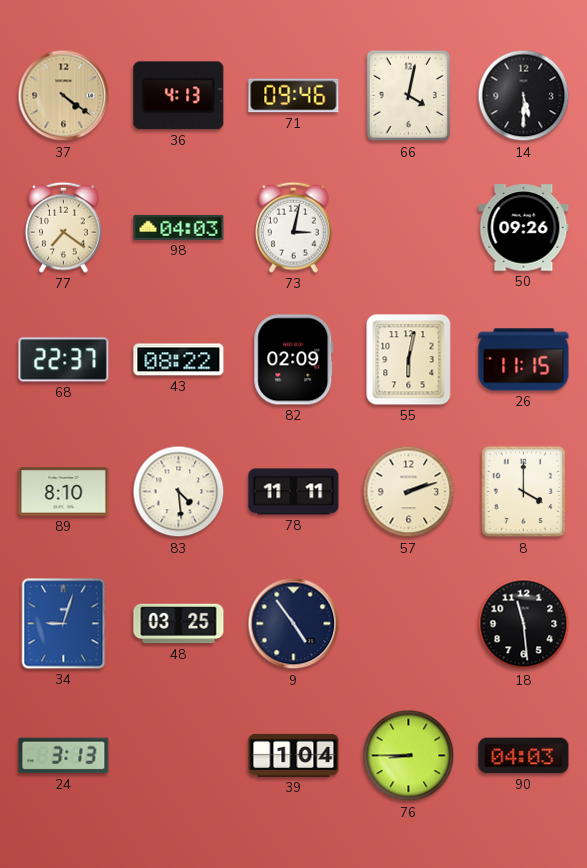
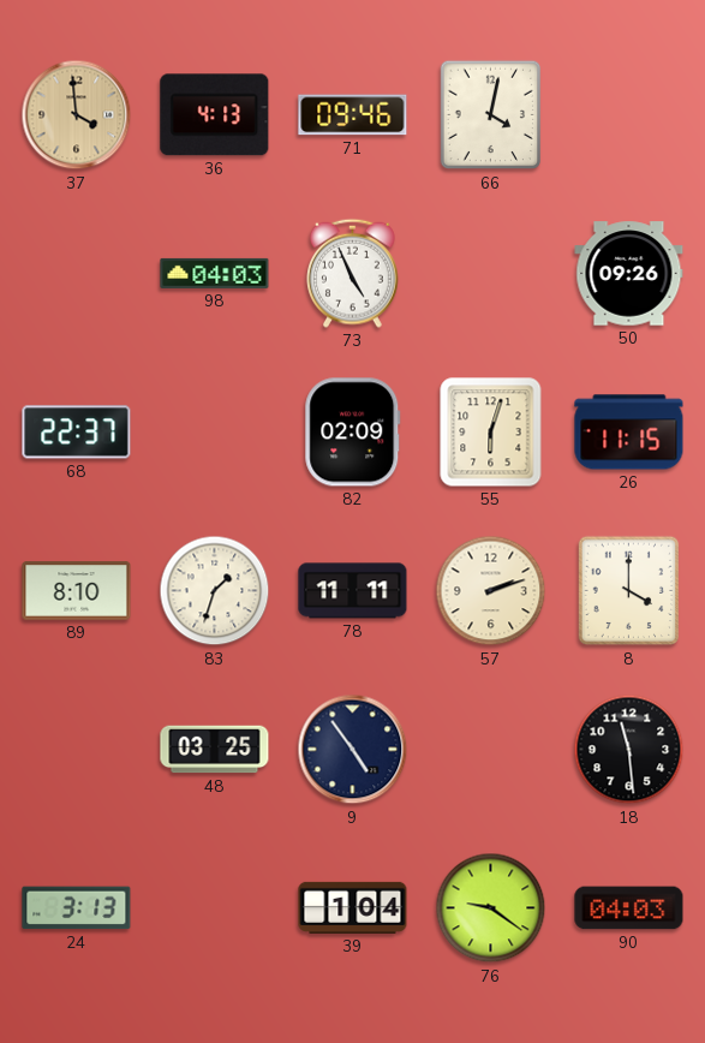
37: 4:21 -> 3:59 (77, 115)
14: 5:30 -> none (524, 96)
77: 7:21 -> none (64, 227)
73: 3:02 -> 4:56 (353, 273)
43: 08:22 -> none (179, 360)
55: 6:02 -> 6:03 (491, 433)
83: 4:29 -> 1:33 (215, 591)
34: 9:03 -> none (64, 624)
76: 8:45 -> 9:21 (491, 908)
